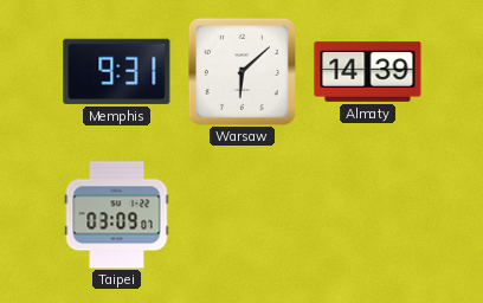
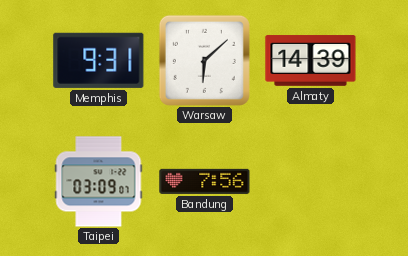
Bandung: none -> 7:56 (205, 181)
